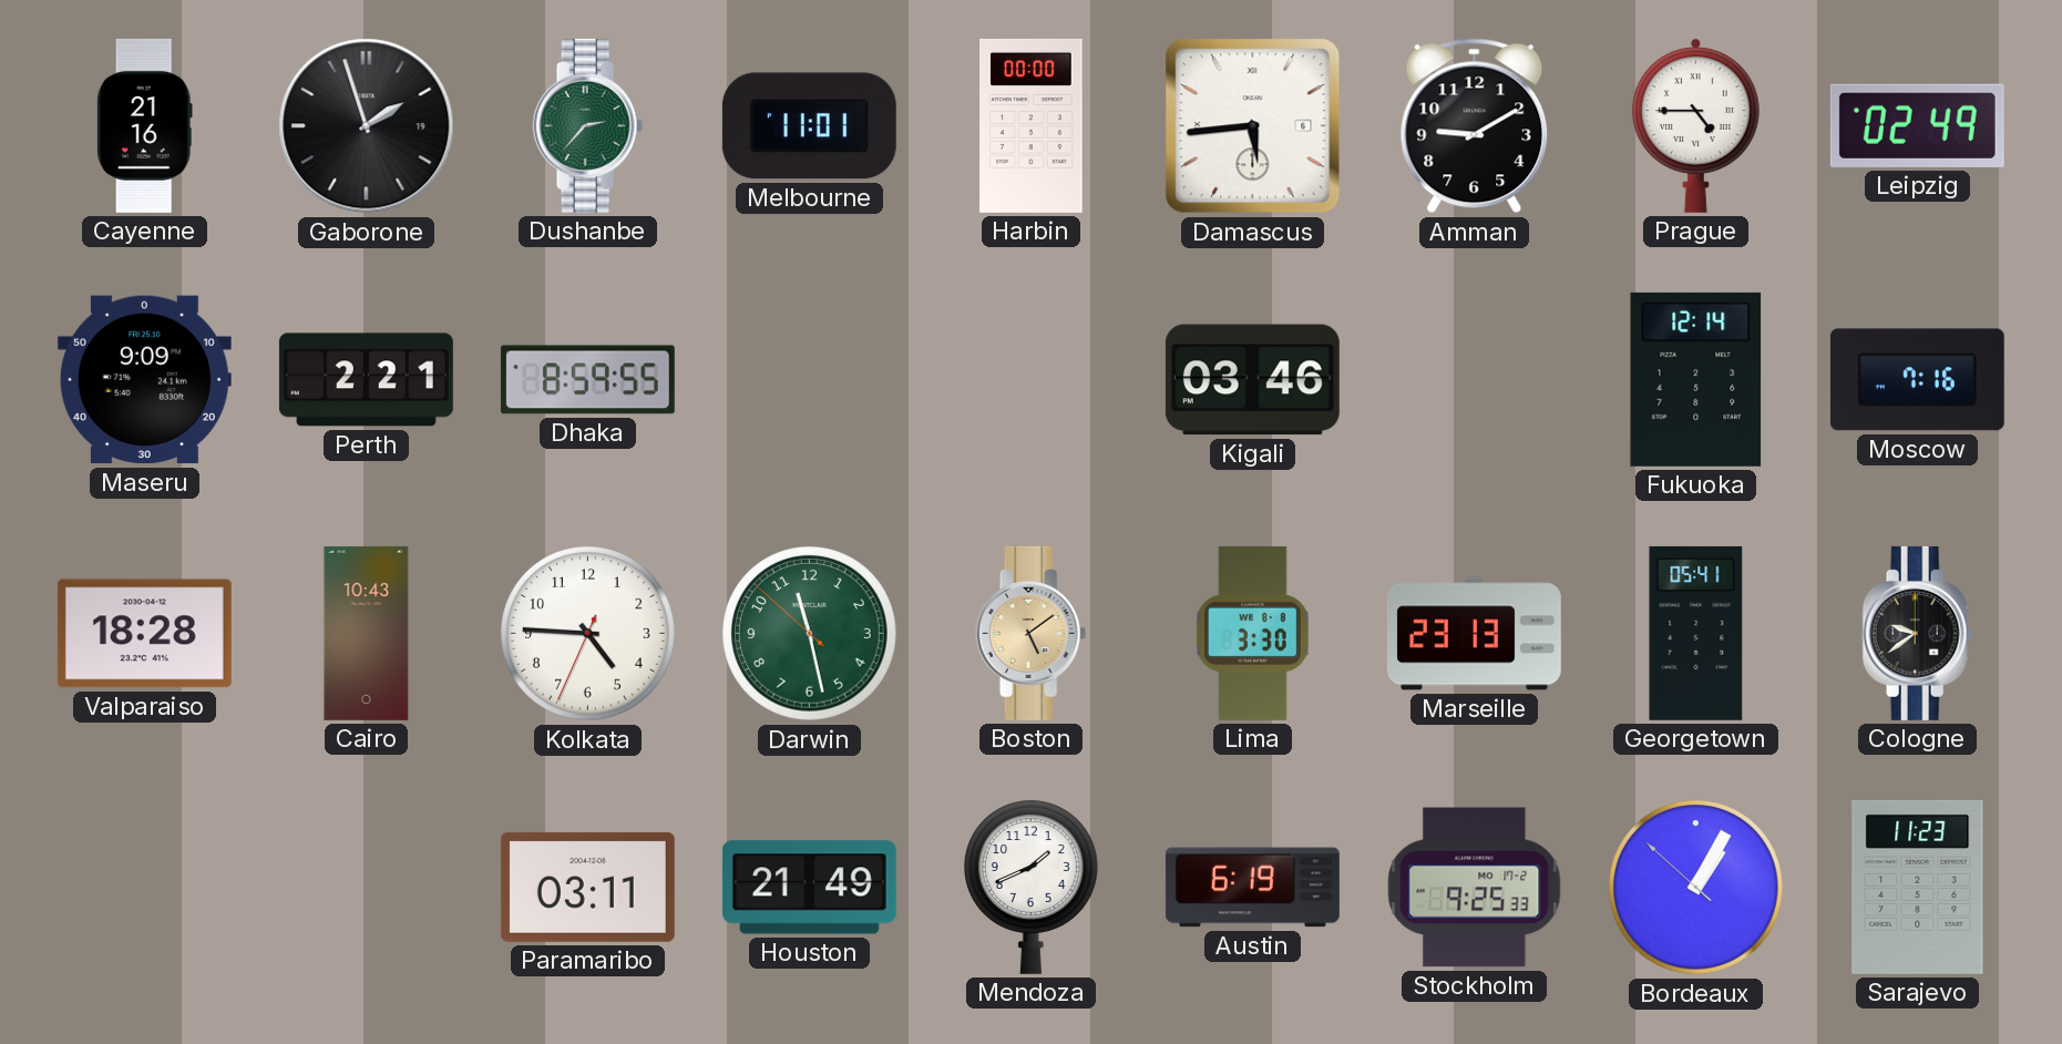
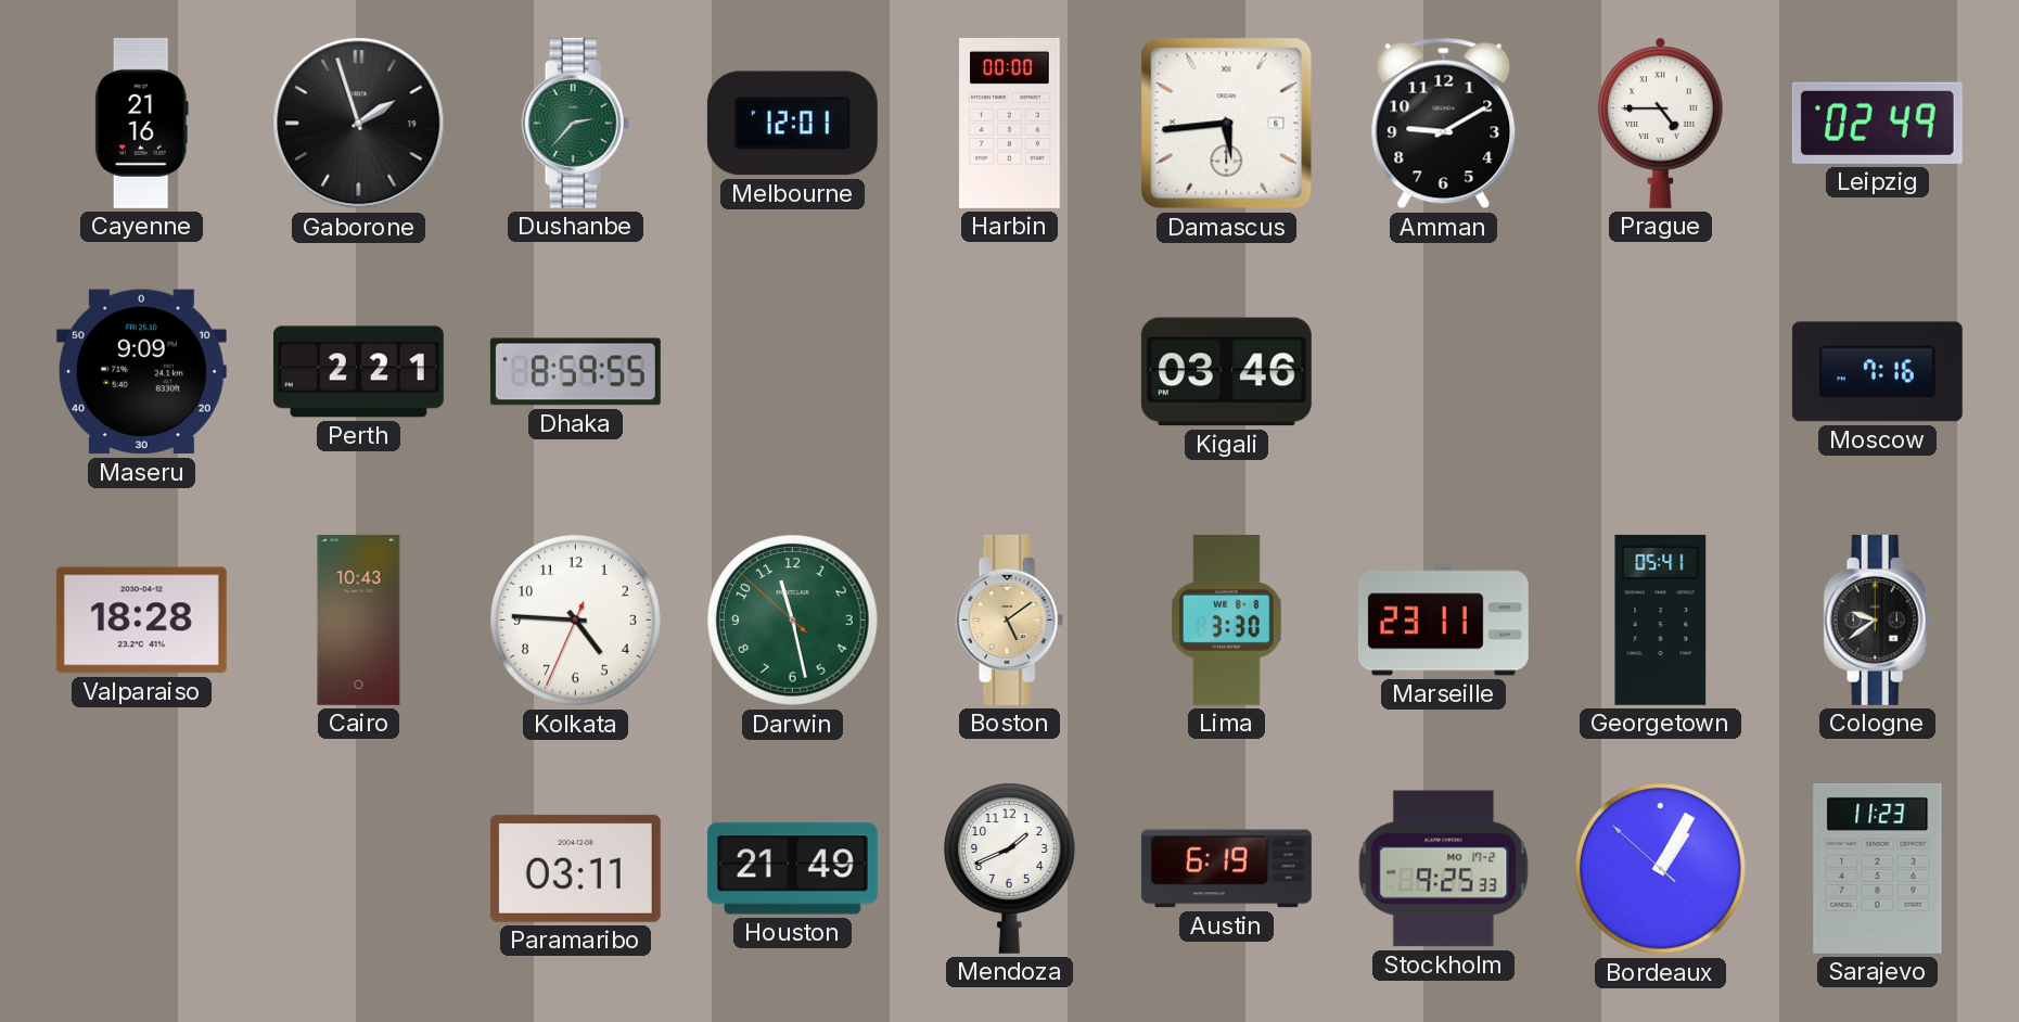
Melbourne: 11:01 -> 12:01 (792, 124)
Fukuoka: 12:14 -> none (1696, 379)
Marseille: 23:13 -> 23:11 (1443, 621)
